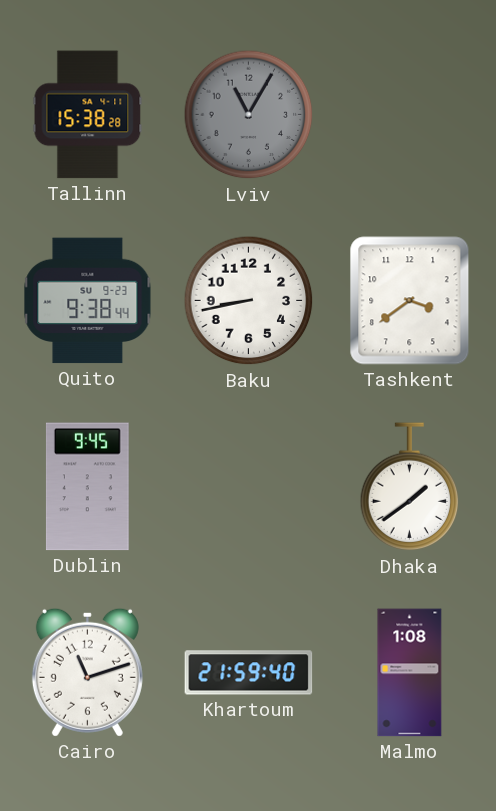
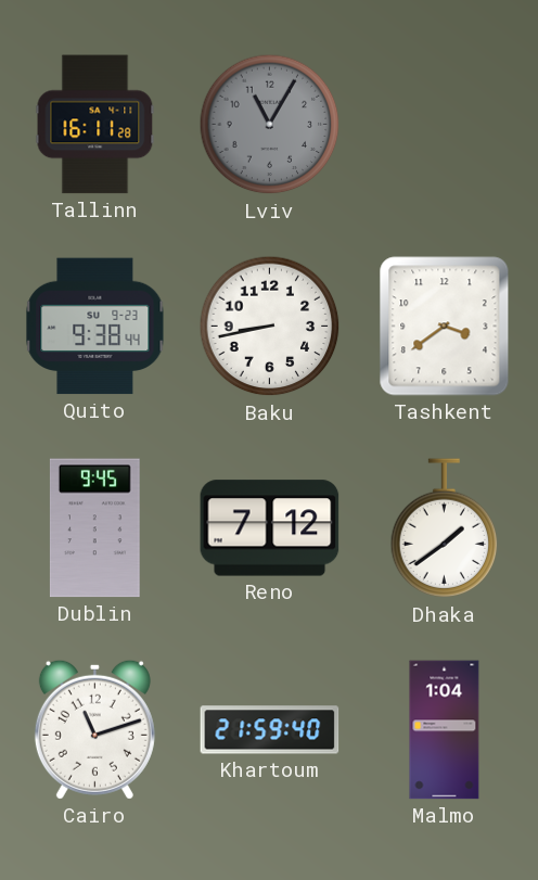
Tallinn: 15:38 -> 16:11 (95, 125)
Reno: none -> 7:12 (270, 528)
Malmo: 1:08 -> 1:04 (445, 730)
